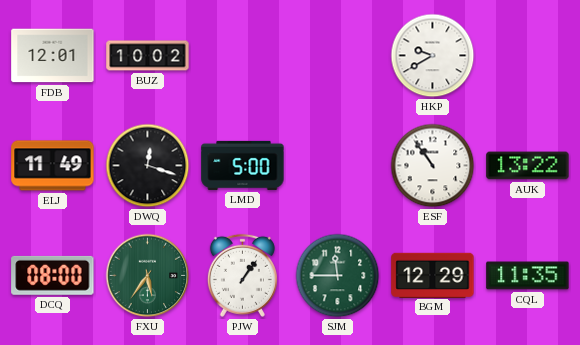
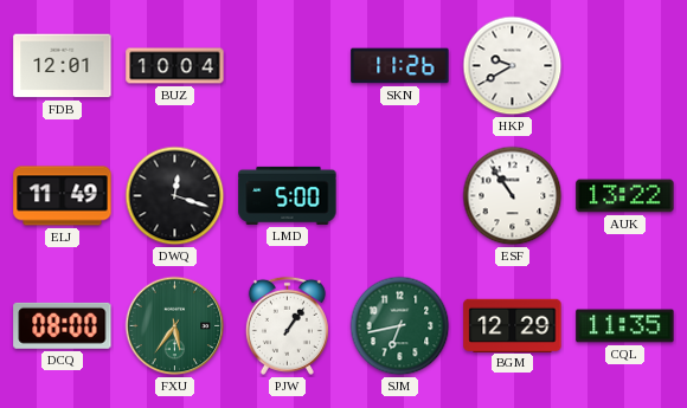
BUZ: 10:02 -> 10:04 (175, 66)
SKN: none -> 11:26 (400, 66)
SJM: 11:45 -> 6:43 (400, 326)
